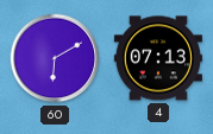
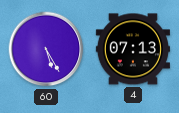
60: 6:10 -> 5:25 (46, 49)
